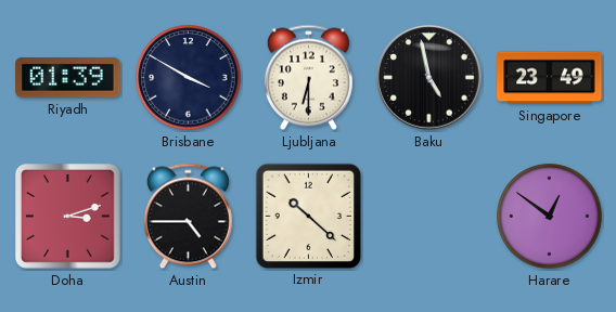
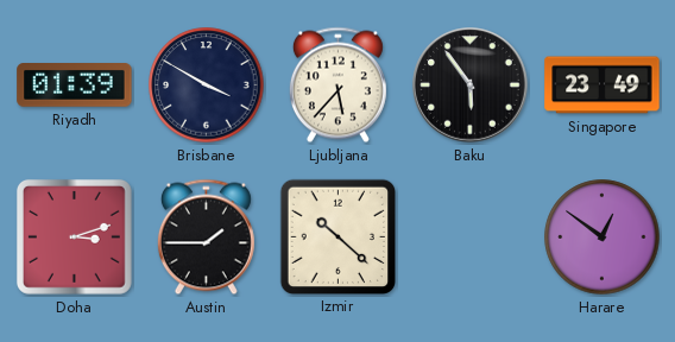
Ljubljana: 6:30 -> 5:37 (337, 85)
Baku: 4:58 -> 5:54 (471, 85)
Austin: 4:45 -> 1:45 (206, 237)
